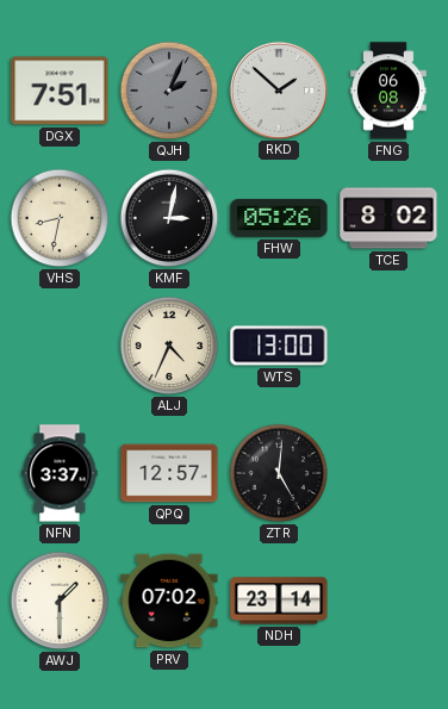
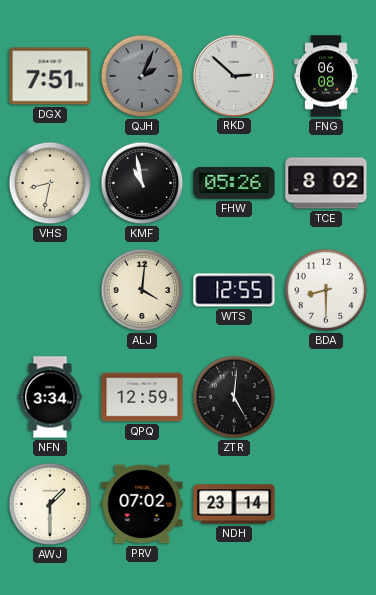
RKD: 1:52 -> 2:52 (233, 75)
KMF: 3:02 -> 10:58 (142, 183)
ALJ: 4:34 -> 4:01 (142, 290)
WTS: 13:00 -> 12:55 (234, 290)
BDA: none -> 8:30 (326, 290)
NFN: 3:37 -> 3:34 (50, 397)
QPQ: 12:57 -> 12:59 (142, 397)
